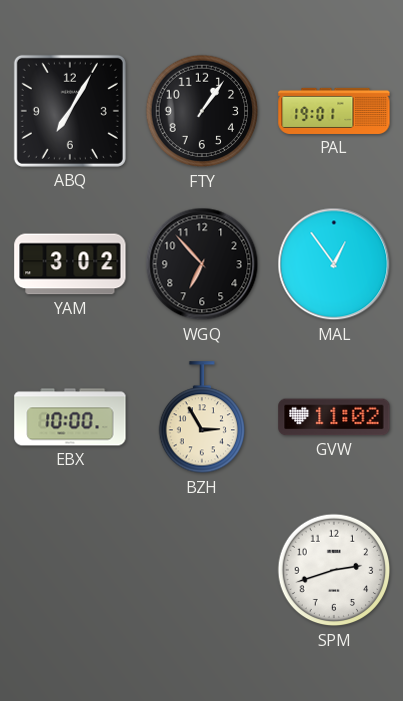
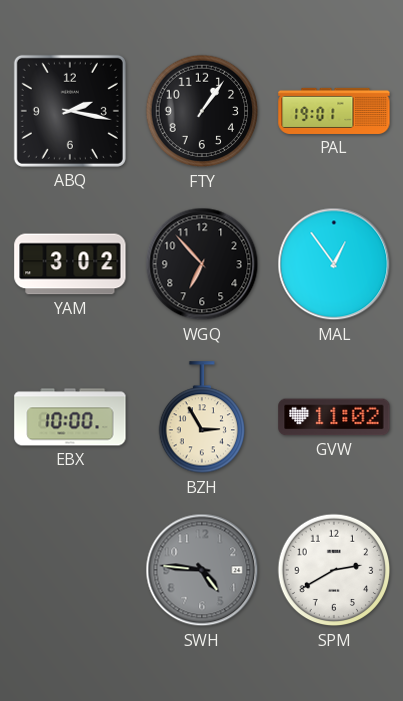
ABQ: 7:05 -> 2:17 (70, 111)
SWH: none -> 4:46 (202, 570)
SPM: 2:42 -> 2:40 (334, 570)
